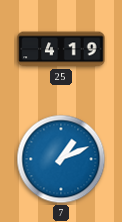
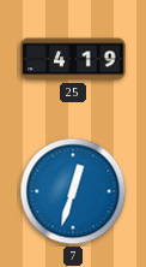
7: 1:11 -> 12:33 (73, 191)
